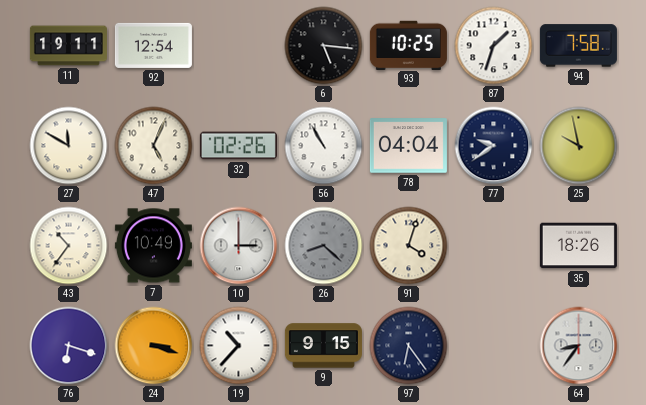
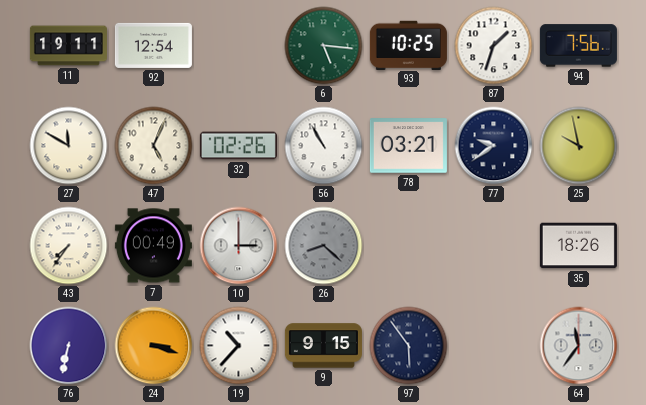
6 dial: black -> green (324, 46)
94: 7:58 -> 7:56 (578, 46)
78: 04:04 -> 03:21 (408, 146)
43: 10:36 -> 7:36 (69, 246)
7: 10:49 -> 00:49 (153, 246)
91: 4:03 -> none (409, 246)
76: 6:18 -> 6:32 (69, 346)
97: 6:24 -> 5:54 (409, 346)
64: 8:36 -> 11:36 (579, 346)
